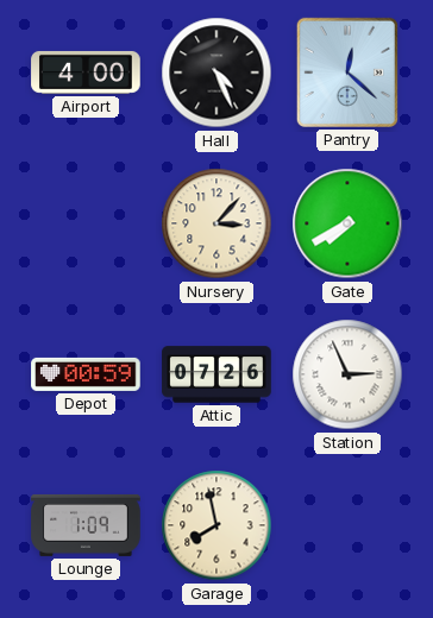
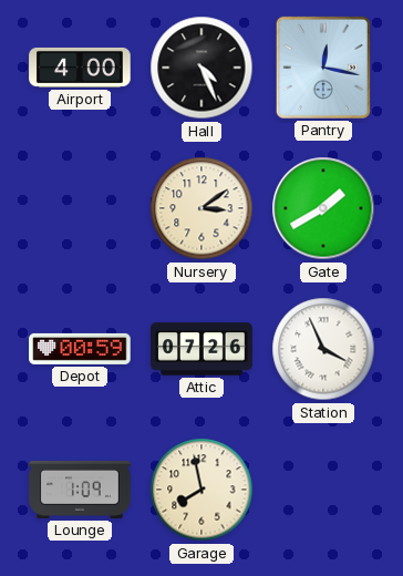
Pantry: 12:22 -> 12:17 (323, 68)
Nursery: 3:07 -> 3:09 (201, 208)
Gate: 7:40 -> 1:40 (323, 208)
Station: 2:56 -> 3:56 (323, 349)
